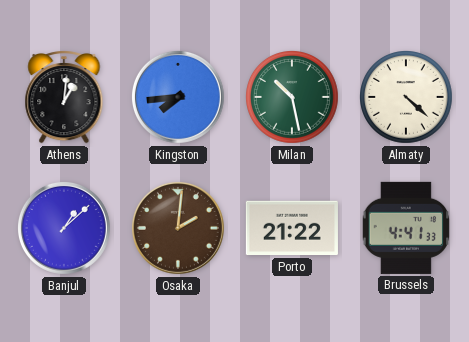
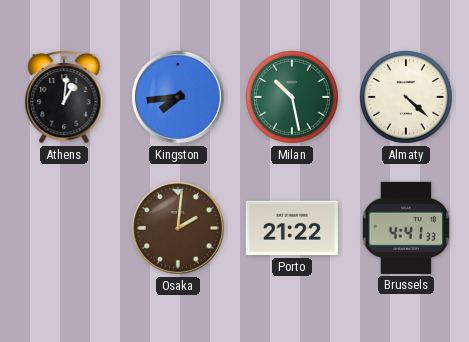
Banjul: 1:08 -> none (64, 228)
